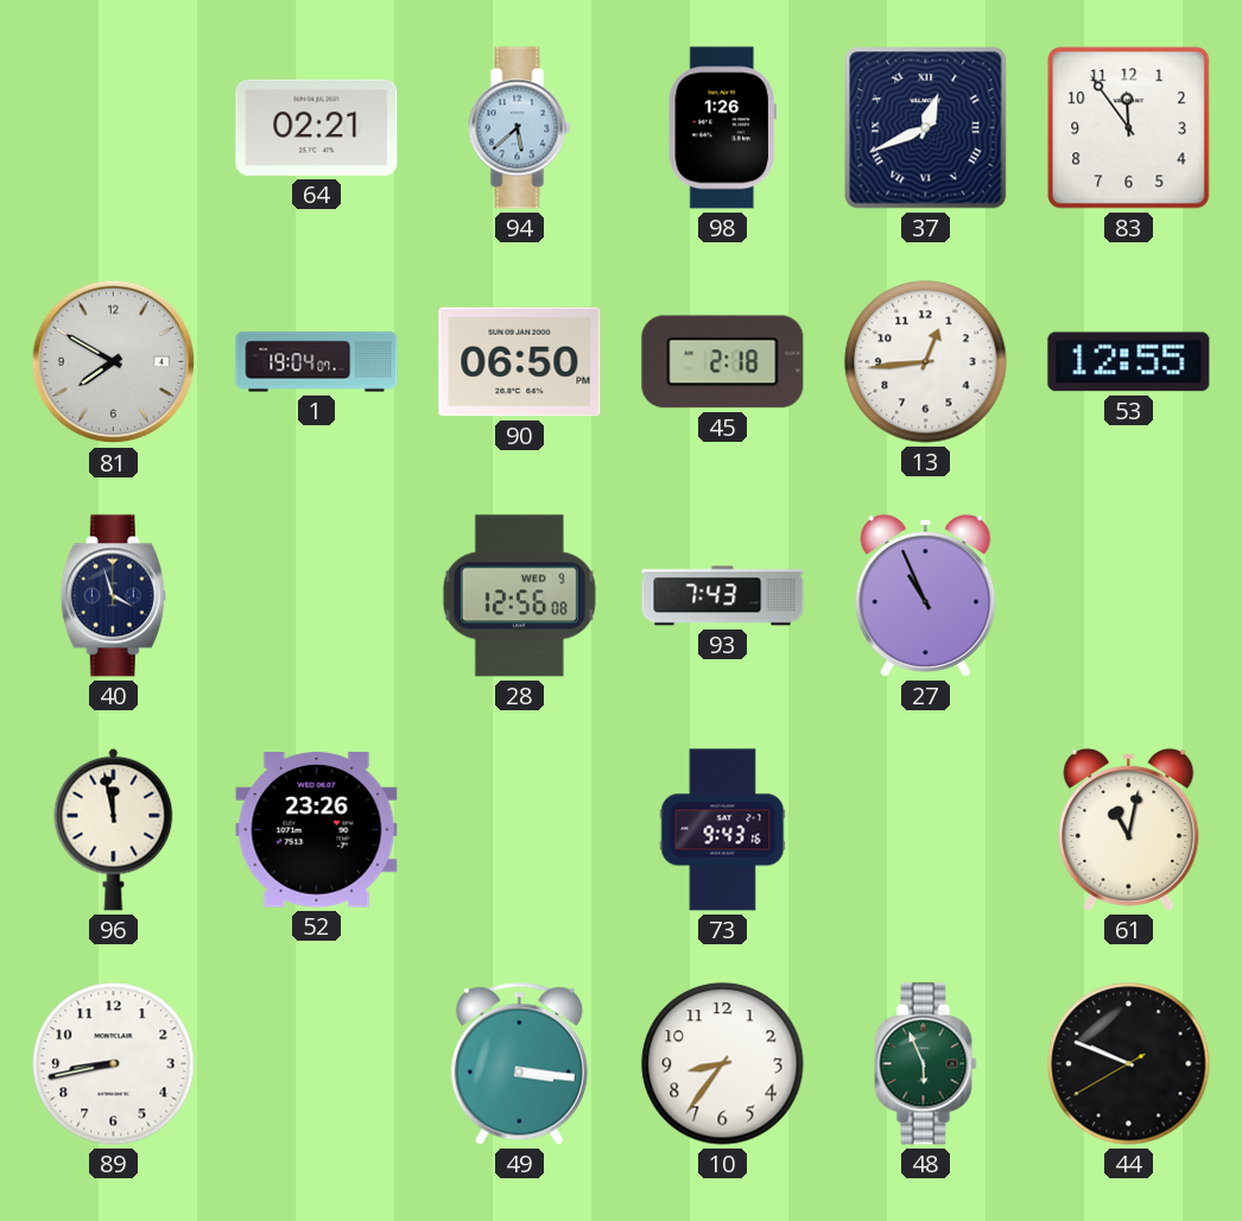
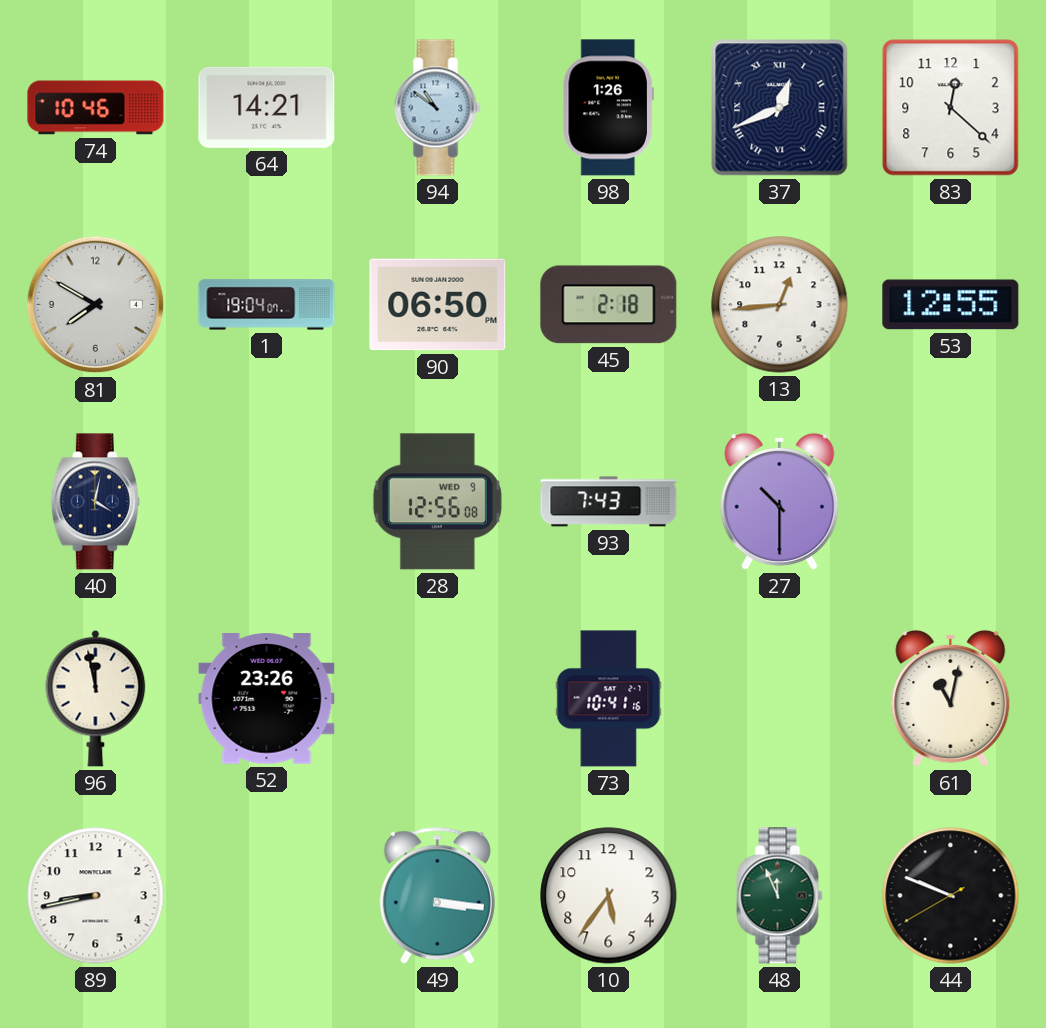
74: none -> 10:46 (96, 108)
64: 02:21 -> 14:21 (267, 107)
94: 5:38 -> 10:51 (438, 108)
83: 11:54 -> 12:22 (951, 108)
40: 3:57 -> 4:02 (95, 502)
27: 10:56 -> 10:30 (780, 501)
73: 9:43 -> 10:41 (609, 699)
10: 8:36 -> 5:36 (609, 896)
48: 5:56 -> 11:56 (780, 896)
